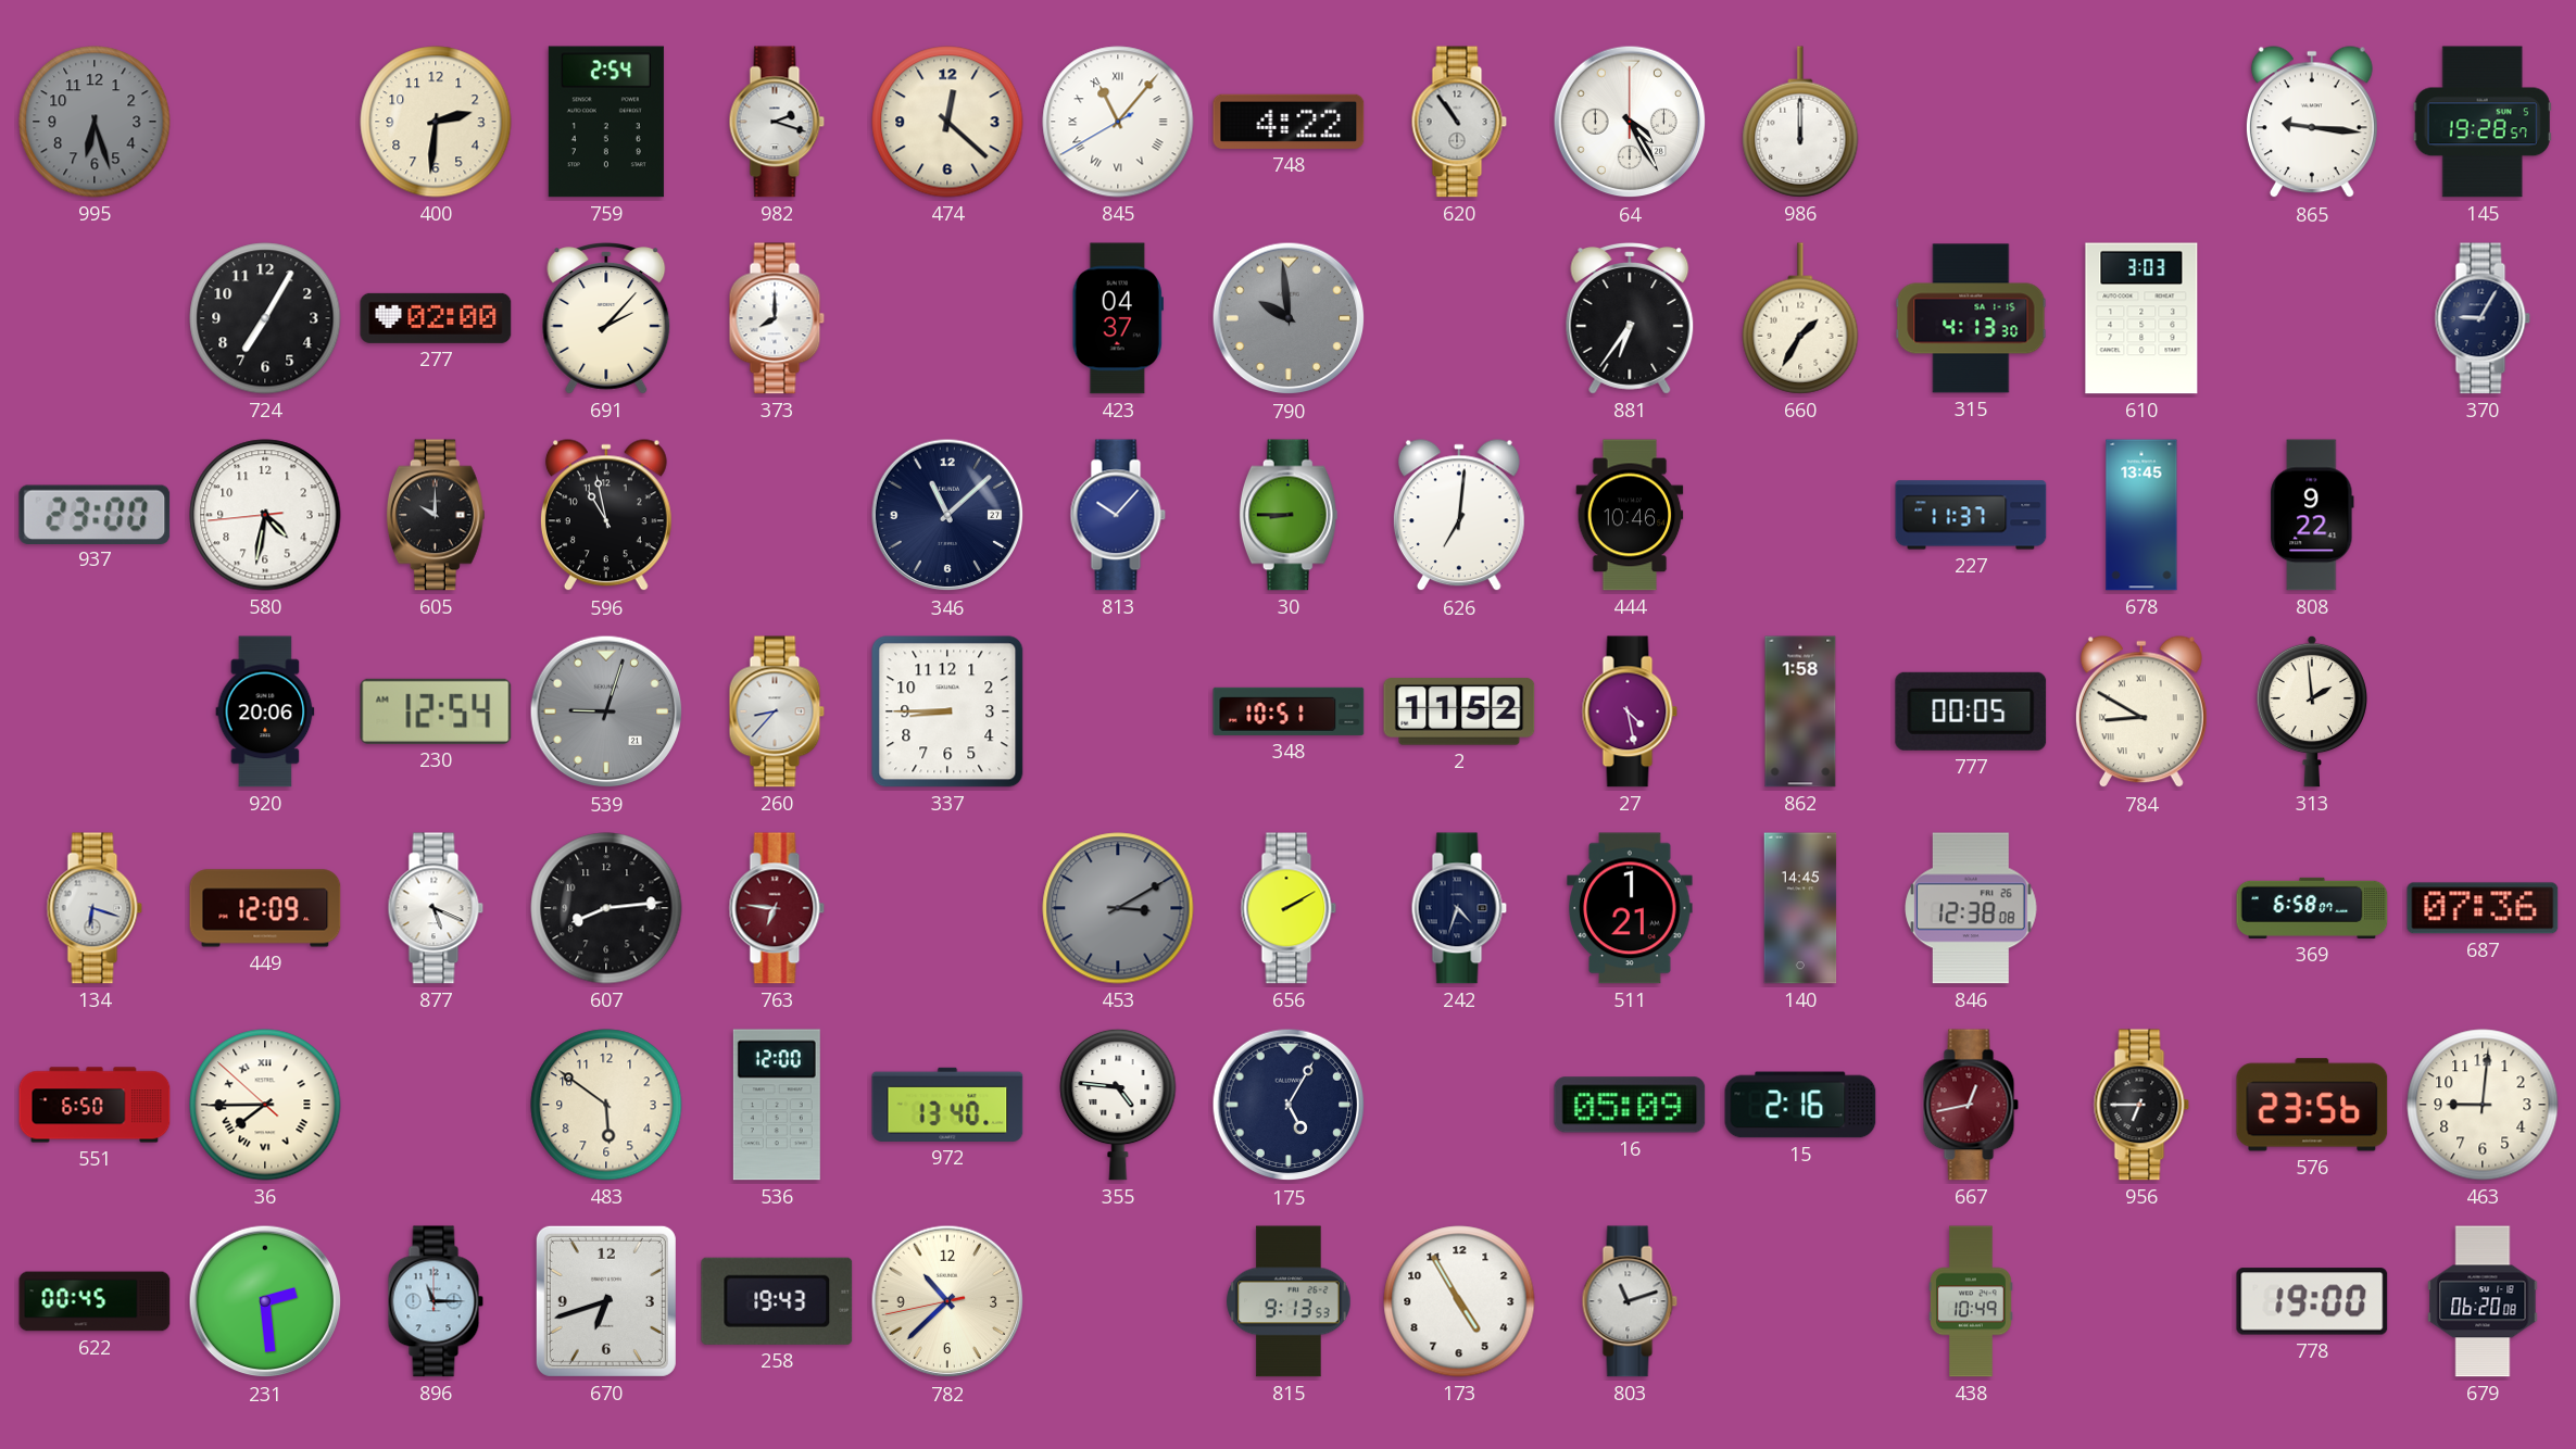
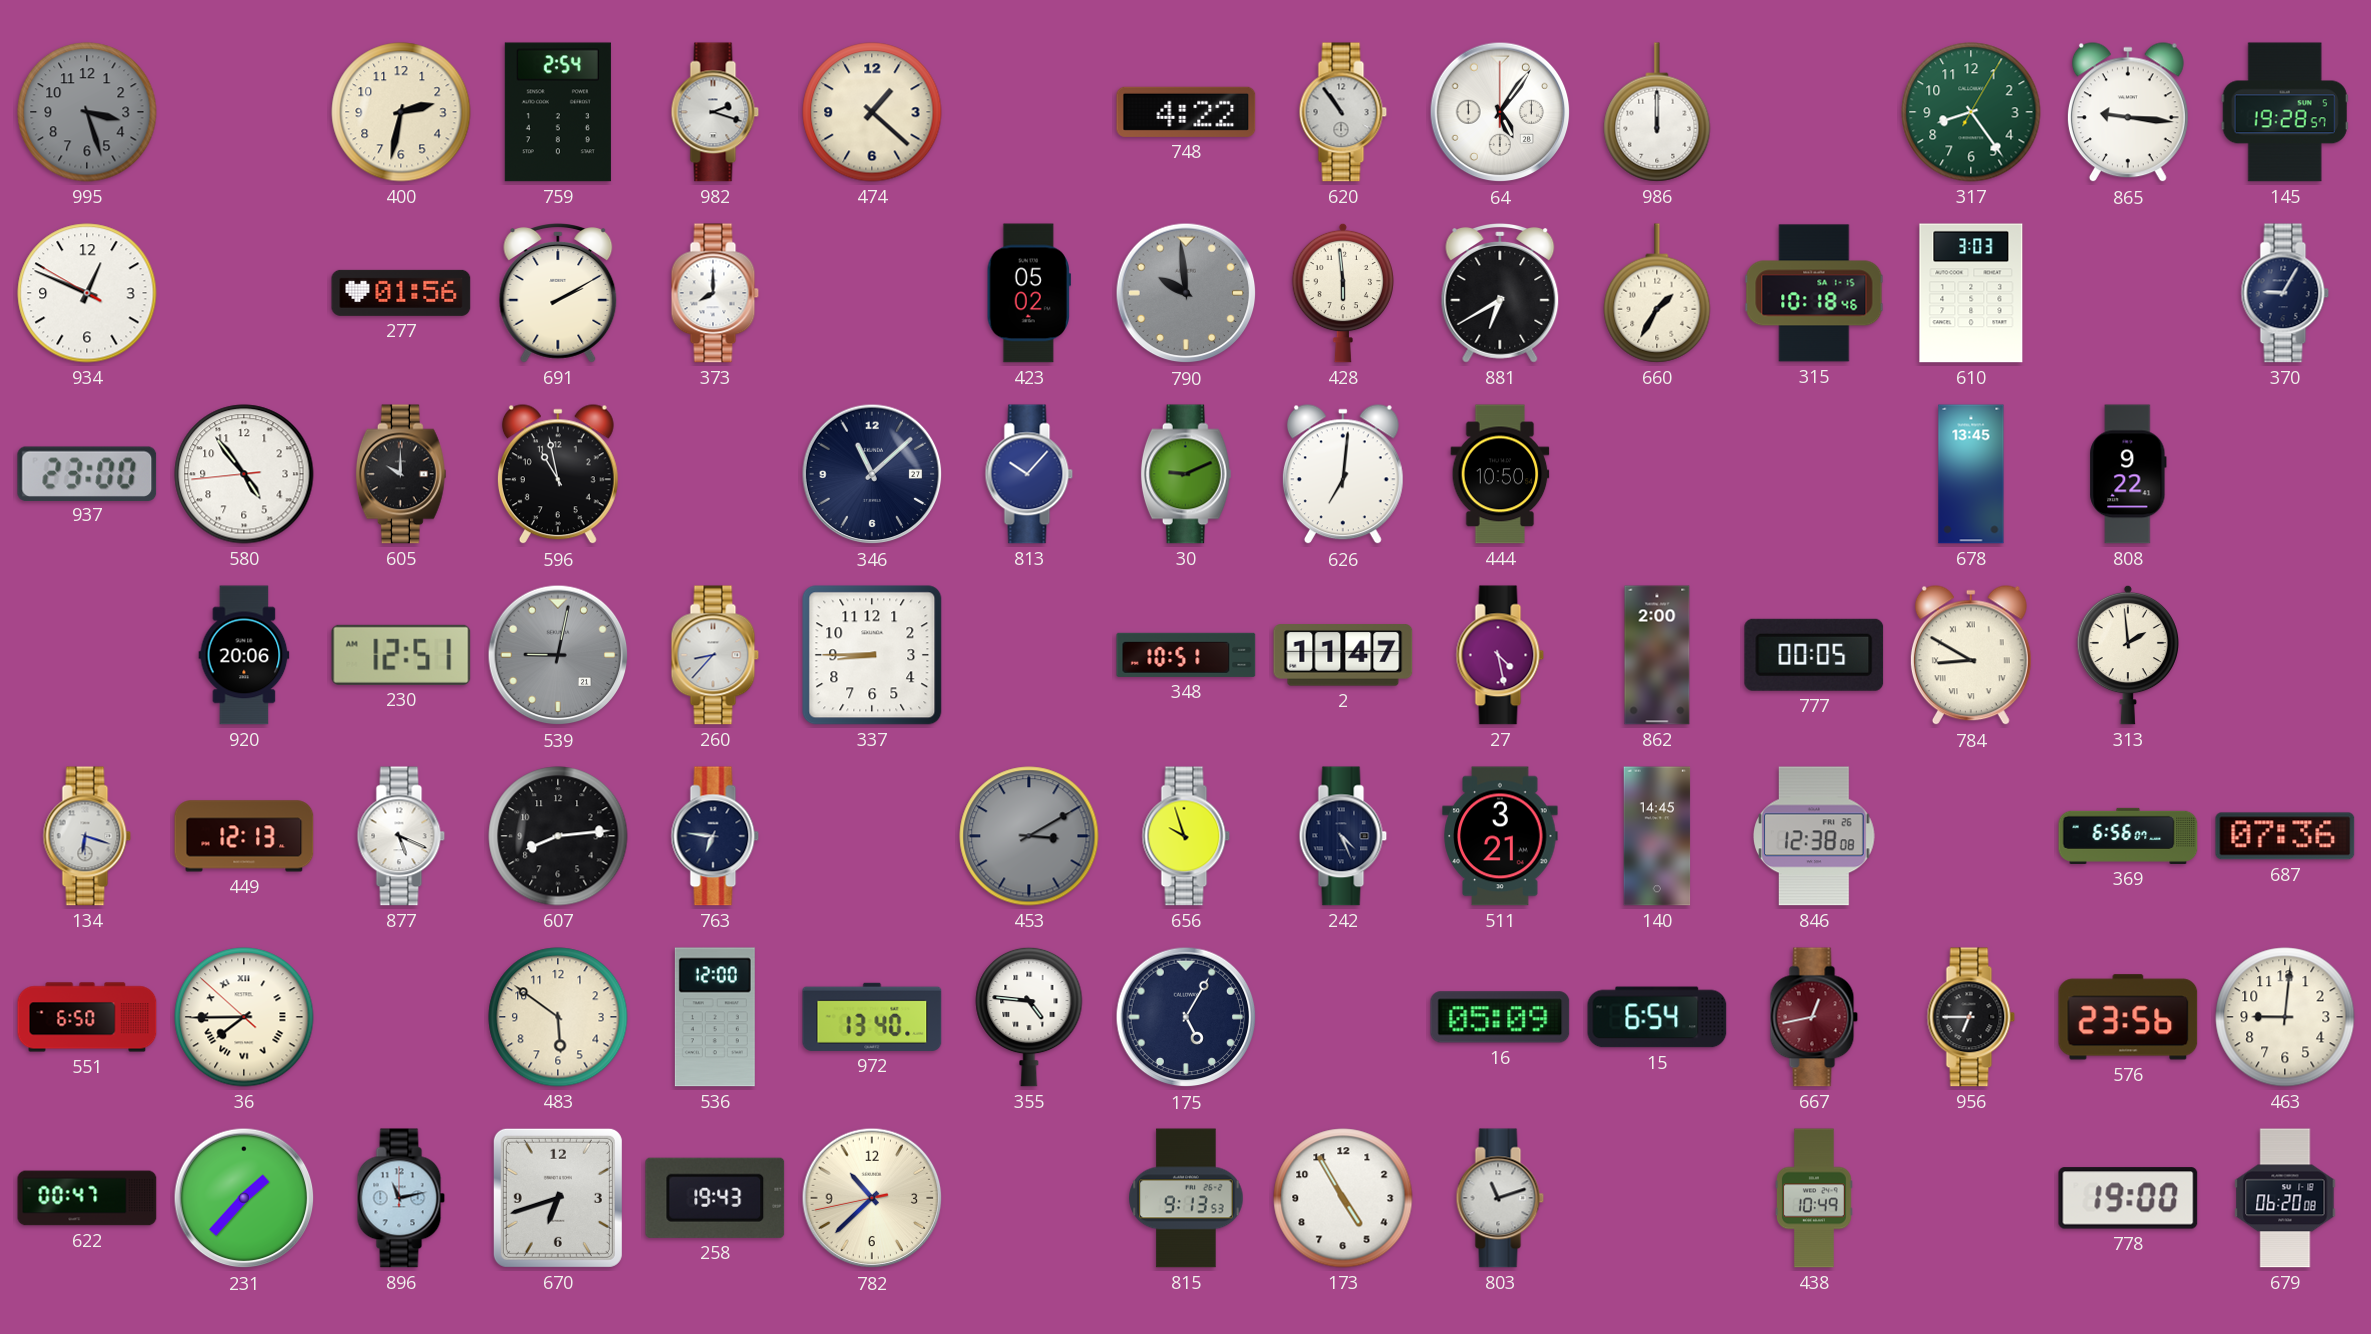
995: 6:27 -> 3:27 (87, 112)
400: 2:31 -> 2:32 (401, 112)
474: 12:22 -> 1:22 (872, 112)
845: 11:06 -> none (1118, 122)
64: 4:25 -> 5:06 (1500, 112)
317: none -> 8:24 (1971, 112)
934: none -> 12:48 (87, 293)
724: 7:05 -> none (265, 318)
277: 02:00 -> 01:56 (401, 293)
691: 2:07 -> 2:10 (558, 294)
423: 04:37 -> 05:02 (1029, 293)
428: none -> 5:59 (1342, 293)
881: 6:36 -> 6:40 (1500, 294)
315: 4:13 -> 10:18 (1814, 293)
580: 4:31 -> 4:53 (244, 474)
30: 8:45 -> 9:11 (1186, 474)
444: 10:46 -> 10:50 (1500, 474)
227: 11:37 -> none (1971, 515)
230: 12:54 -> 12:51 (401, 655)
539: 9:03 -> 9:02 (558, 655)
2: 11:52 -> 11:47 (1343, 655)
862: 1:58 -> 2:00 (1657, 655)
449: 12:09 -> 12:13 (244, 836)
763 dial: burgundy -> navy (715, 836)
656: 2:10 -> 9:57 (1186, 836)
242: 4:33 -> 4:26 (1343, 836)
511: 1:21 -> 3:21 (1500, 836)
369: 6:58 -> 6:56 (2128, 836)
15: 2:16 -> 6:54 (1657, 1017)
622: 00:45 -> 00:47 (87, 1198)
231: 2:29 -> 1:37 (244, 1198)
896: 11:15 -> 11:13 (401, 1198)
